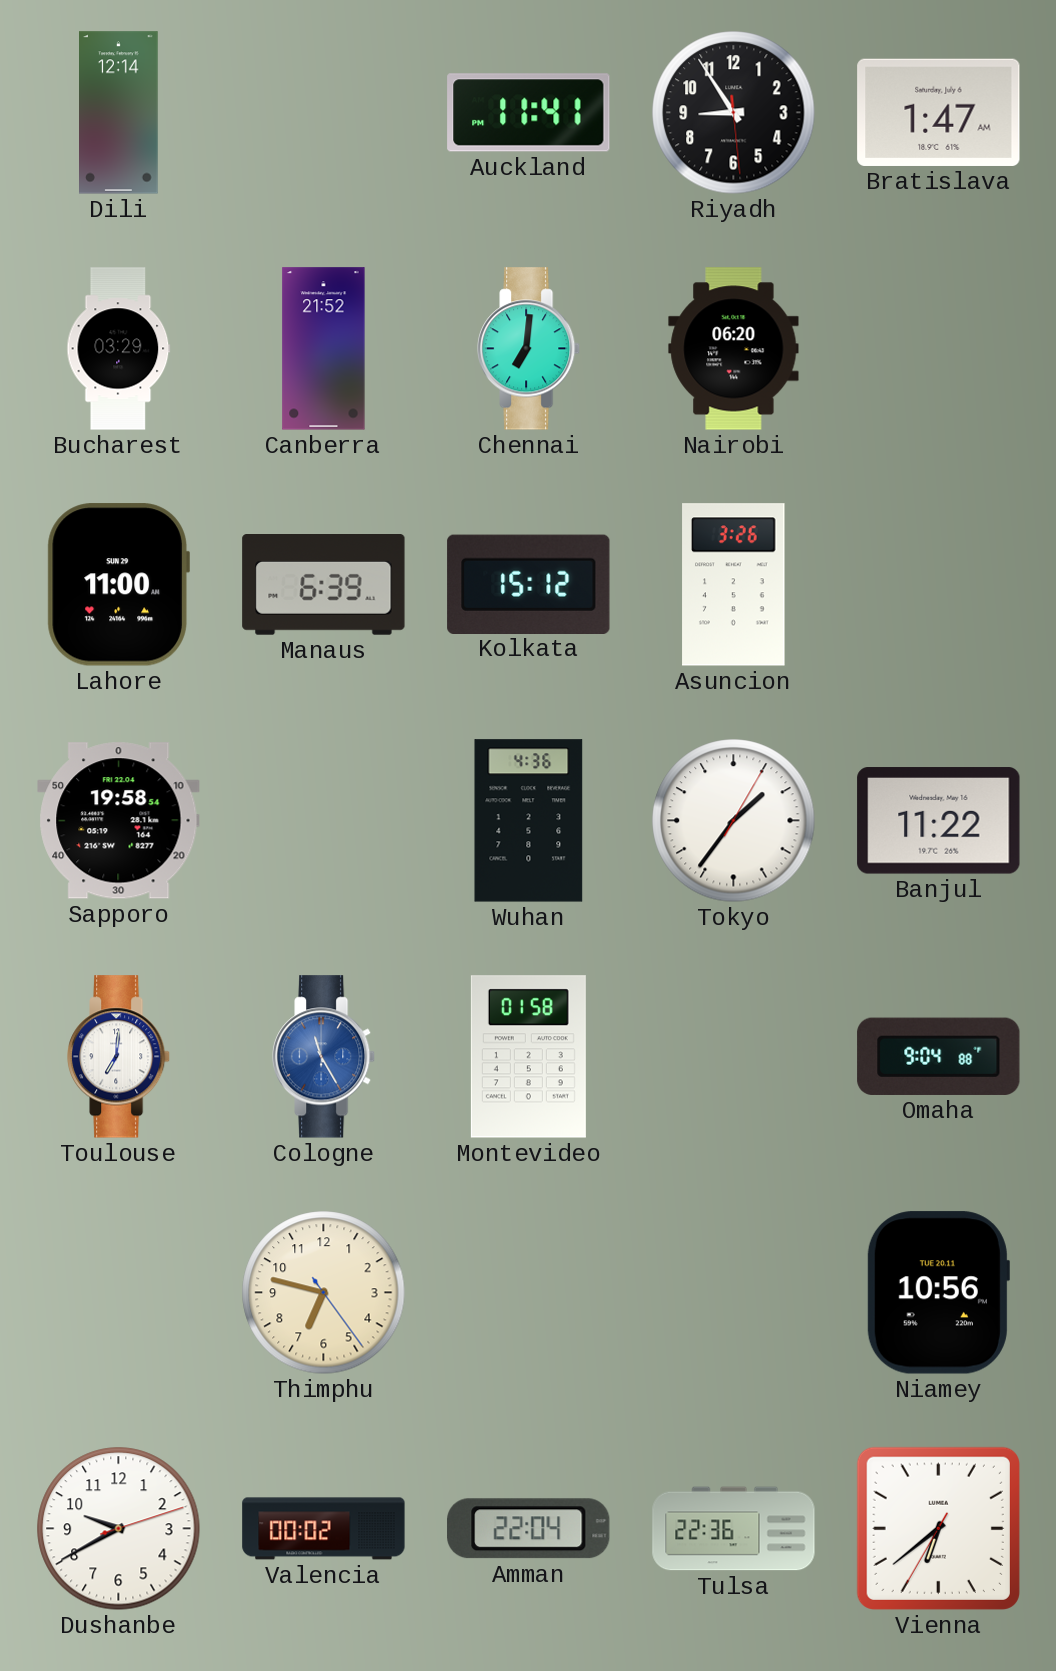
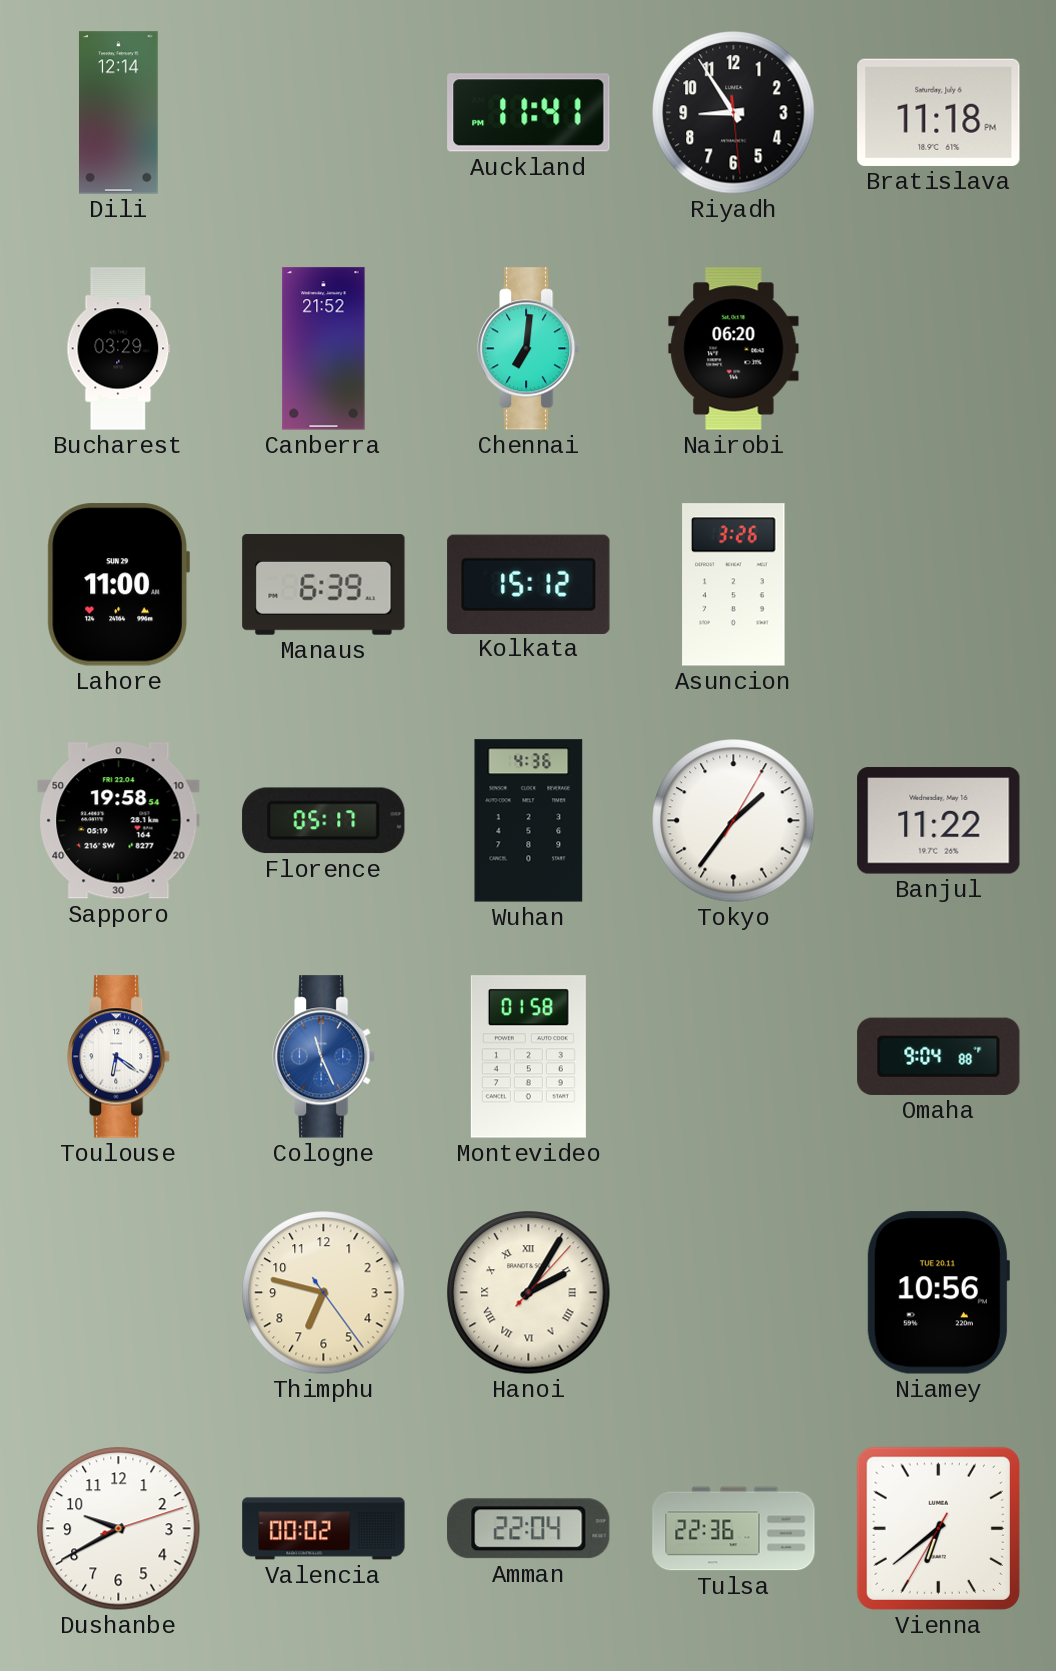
Bratislava: 1:47 -> 11:18 (939, 112)
Florence: none -> 05:17 (324, 821)
Toulouse: 7:01 -> 6:21 (120, 1057)
Cologne: 11:25 -> 11:26 (325, 1057)
Hanoi: none -> 2:05 (529, 1293)
